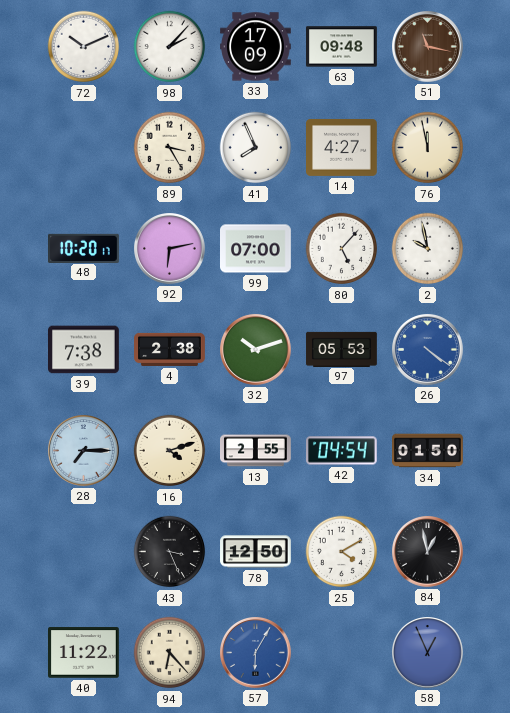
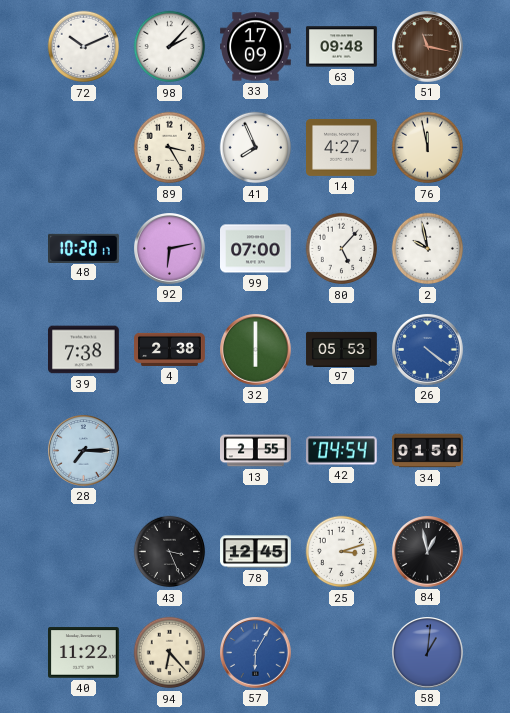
32: 10:12 -> 6:00 (256, 350)
16: 4:12 -> none (170, 451)
78: 12:50 -> 12:45 (256, 552)
25: 4:10 -> 3:12 (342, 552)
58: 12:56 -> 1:01 (428, 653)
